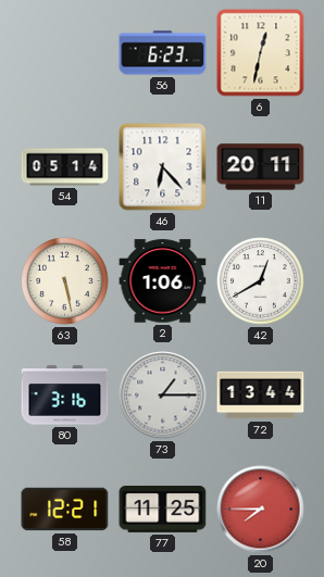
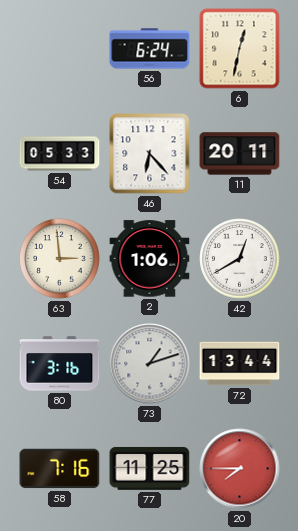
56: 6:23 -> 6:24 (150, 49)
54: 05:14 -> 05:33 (60, 154)
63: 5:28 -> 2:59 (60, 259)
73: 1:15 -> 1:12 (150, 364)
58: 12:21 -> 7:16 (60, 469)
